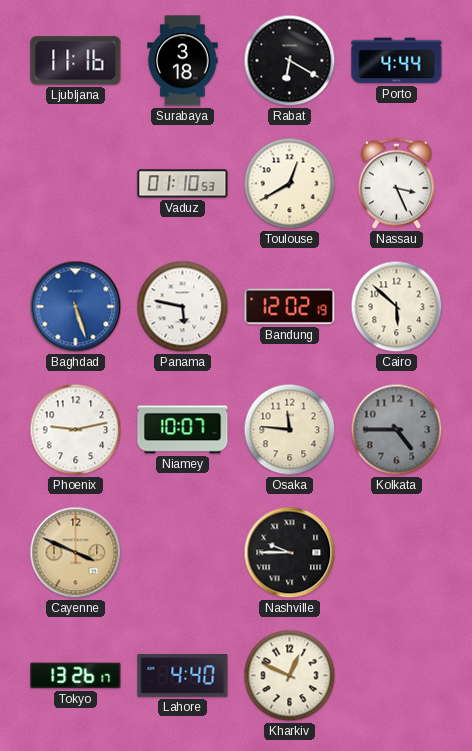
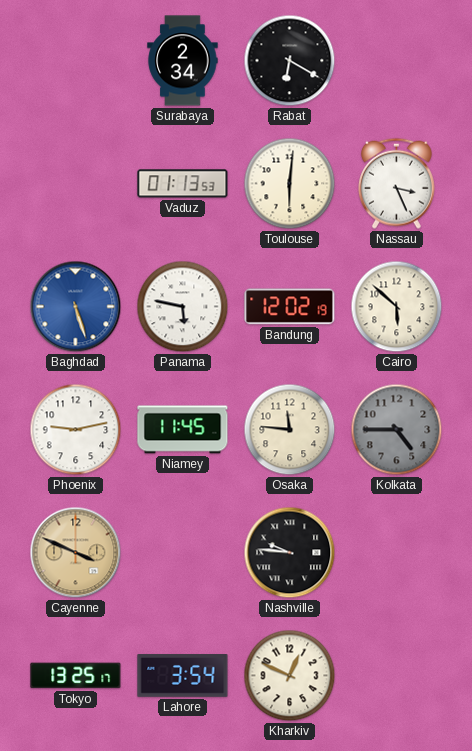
Ljubljana: 11:16 -> none (76, 61)
Surabaya: 3:18 -> 2:34 (183, 61)
Porto: 4:44 -> none (397, 61)
Vaduz: 01:10 -> 01:13 (183, 184)
Toulouse: 12:40 -> 6:01 (290, 184)
Niamey: 10:07 -> 11:45 (183, 430)
Nashville: 9:45 -> 9:46 (290, 553)
Tokyo: 13:26 -> 13:25 (76, 676)
Lahore: 4:40 -> 3:54 (183, 676)
